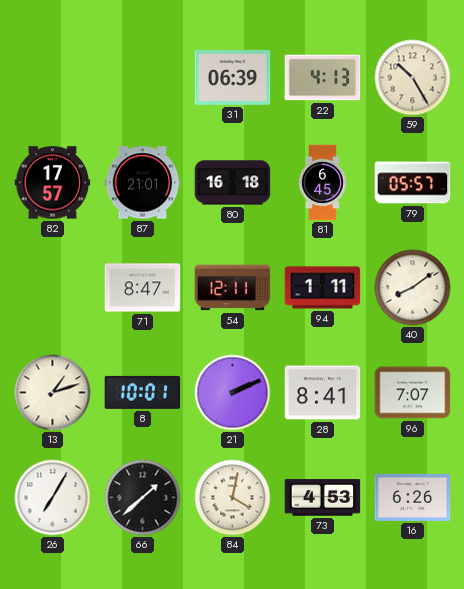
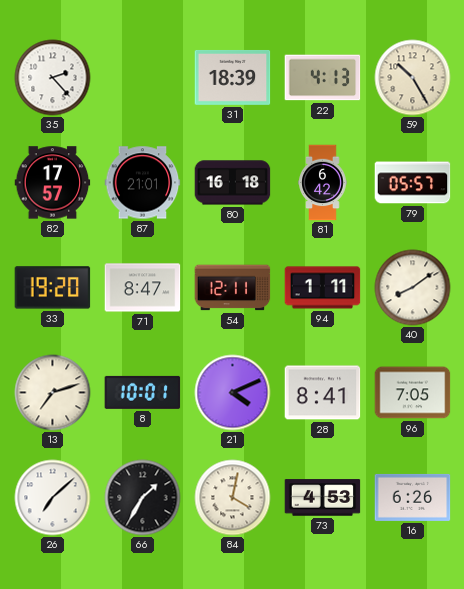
35: none -> 2:23 (53, 78)
31: 06:39 -> 18:39 (233, 77)
81: 6:45 -> 6:42 (323, 183)
33: none -> 19:20 (53, 288)
13: 1:12 -> 7:12 (53, 393)
21: 2:11 -> 4:11 (233, 393)
96: 7:07 -> 7:05 (413, 393)
26: 7:05 -> 7:08 (53, 498)
66: 1:38 -> 1:35 (143, 498)
